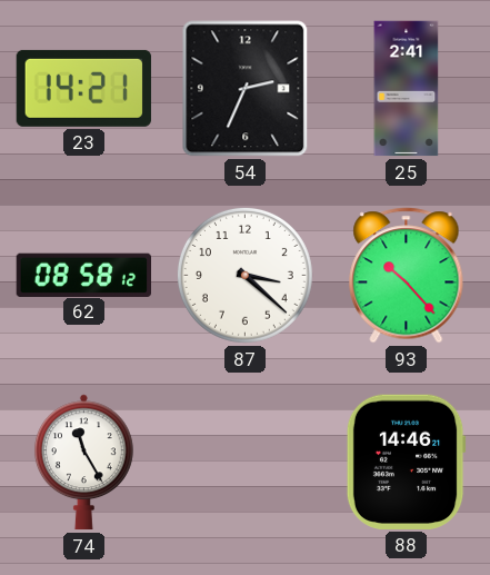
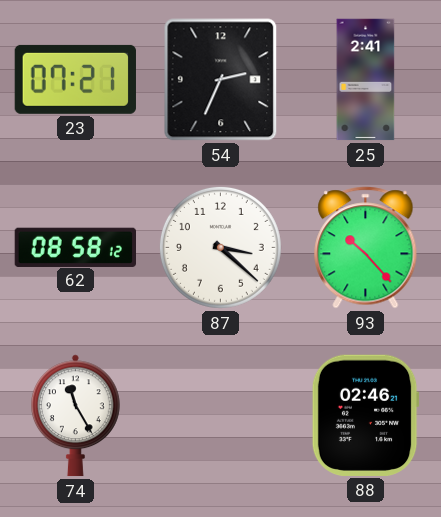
23: 14:21 -> 07:21 (75, 79)
88: 14:46 -> 02:46 (365, 415)
